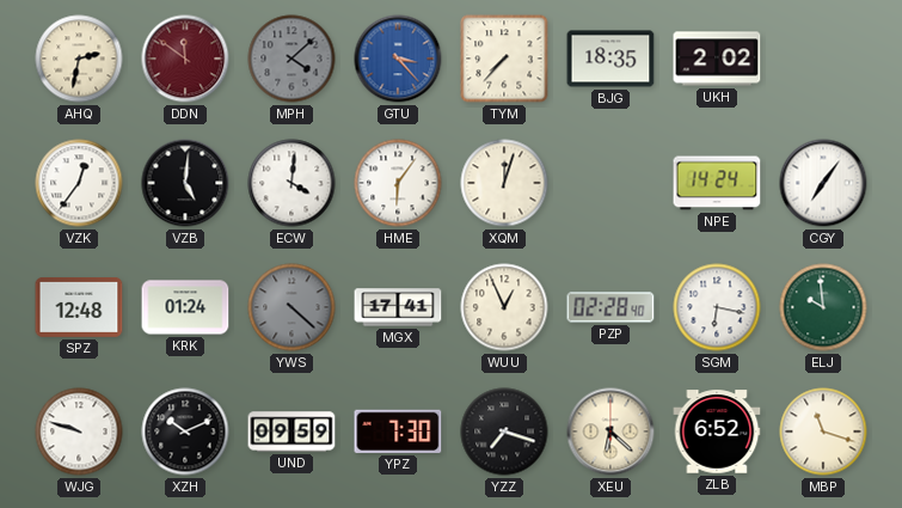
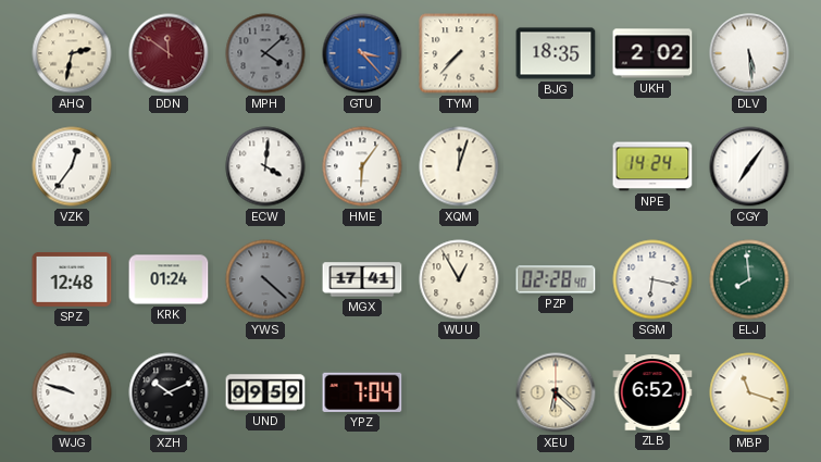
DLV: none -> 5:29 (749, 53)
VZB: 5:01 -> none (185, 183)
WUU: 12:56 -> 12:55 (459, 279)
ELJ: 9:59 -> 7:59 (749, 279)
YPZ: 7:30 -> 7:04 (362, 392)
YZZ: 7:18 -> none (504, 432)
